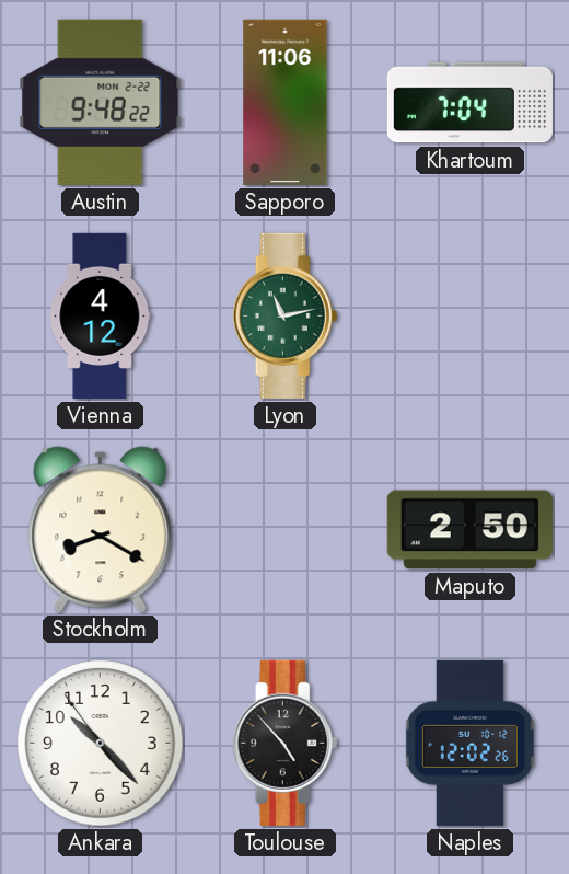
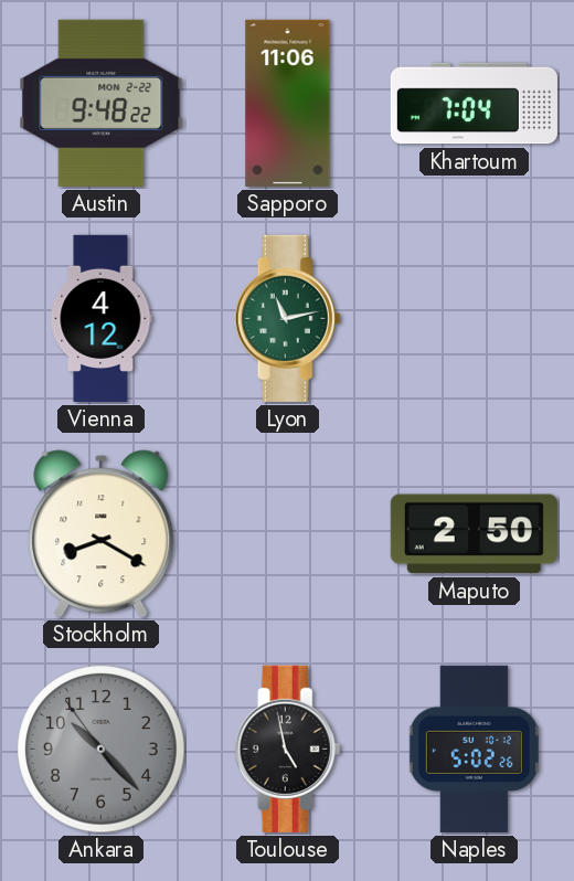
Ankara dial: white -> grey (102, 750)
Toulouse: 4:53 -> 4:58 (288, 749)
Naples: 12:02 -> 5:02 (474, 749)
